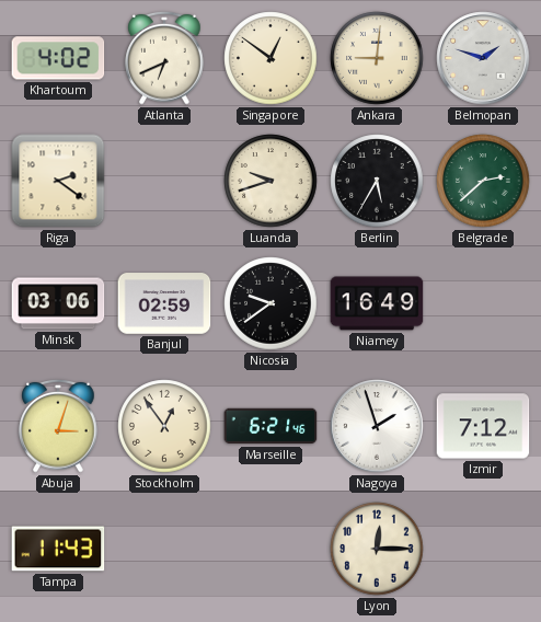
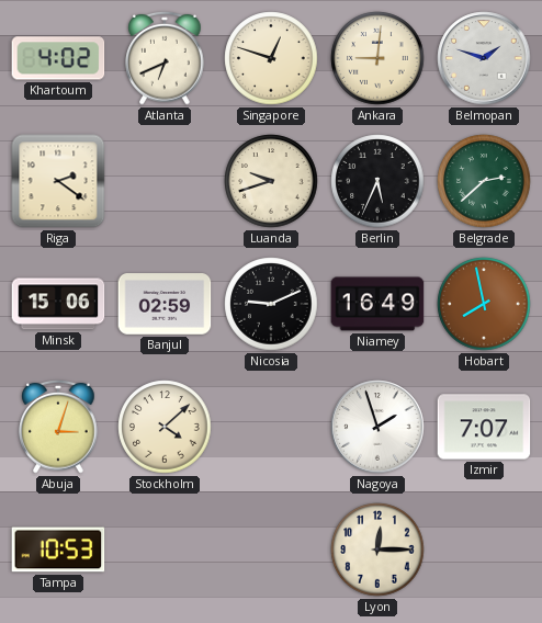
Singapore: 12:51 -> 12:48 (271, 58)
Berlin: 5:35 -> 5:34 (377, 181)
Minsk: 03:06 -> 15:06 (58, 304)
Nicosia: 9:39 -> 9:11 (271, 304)
Hobart: none -> 7:58 (484, 304)
Stockholm: 12:54 -> 4:08 (165, 427)
Marseille: 6:21 -> none (270, 426)
Izmir: 7:12 -> 7:07 (484, 427)
Tampa: 11:43 -> 10:53 (58, 550)
